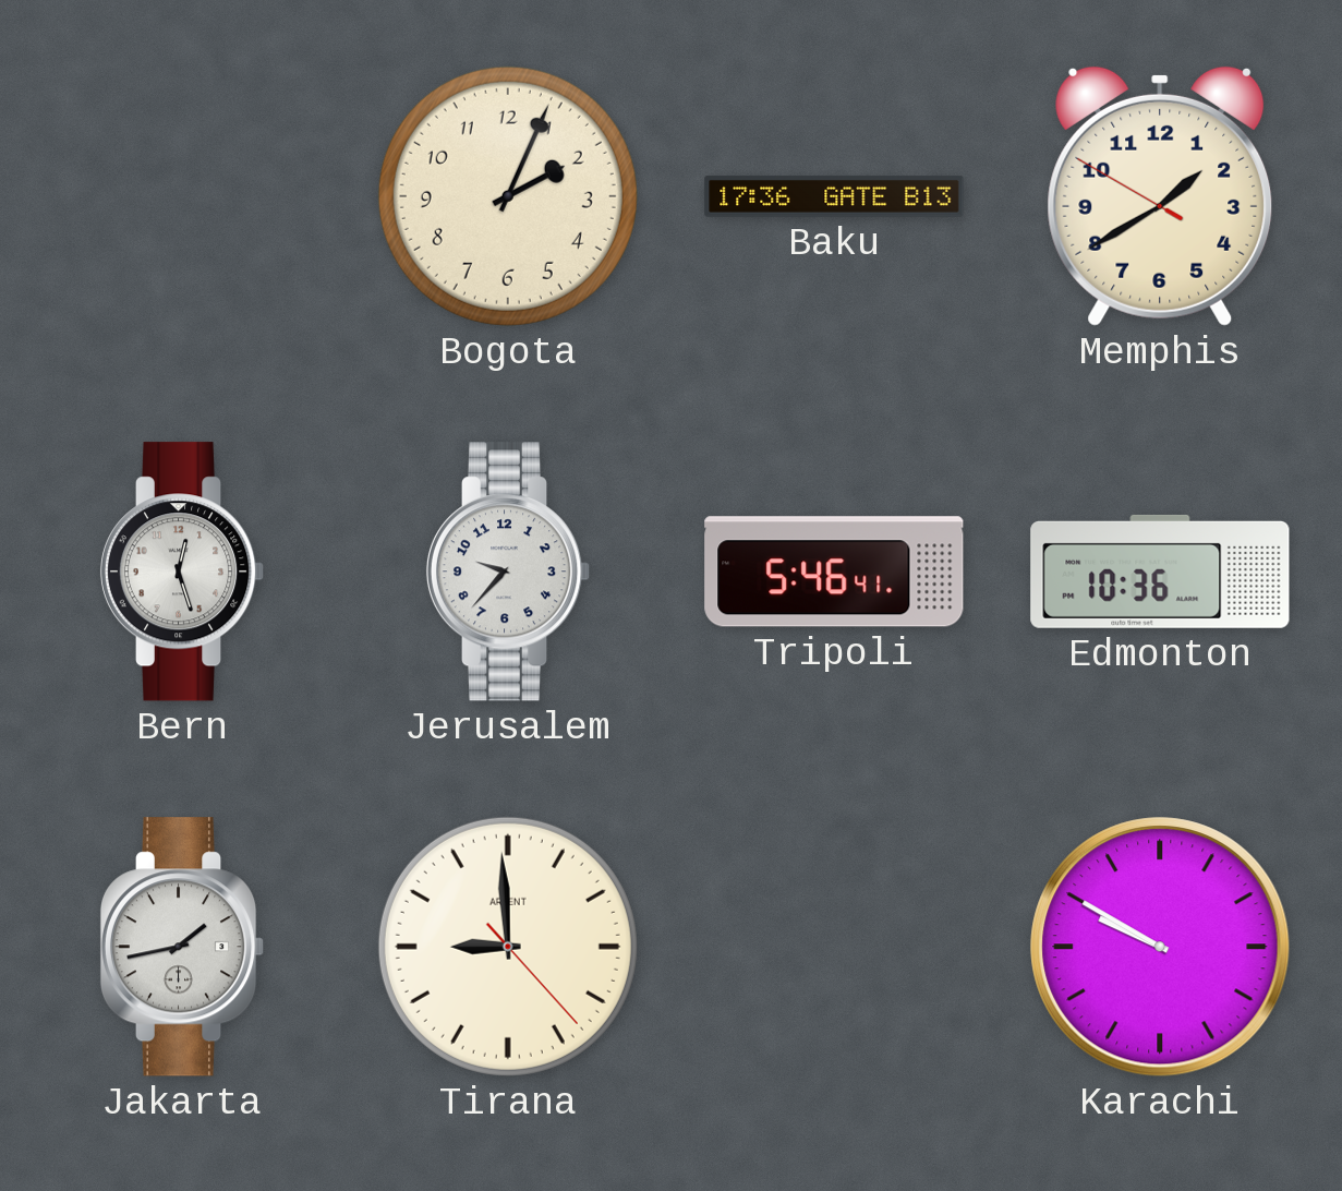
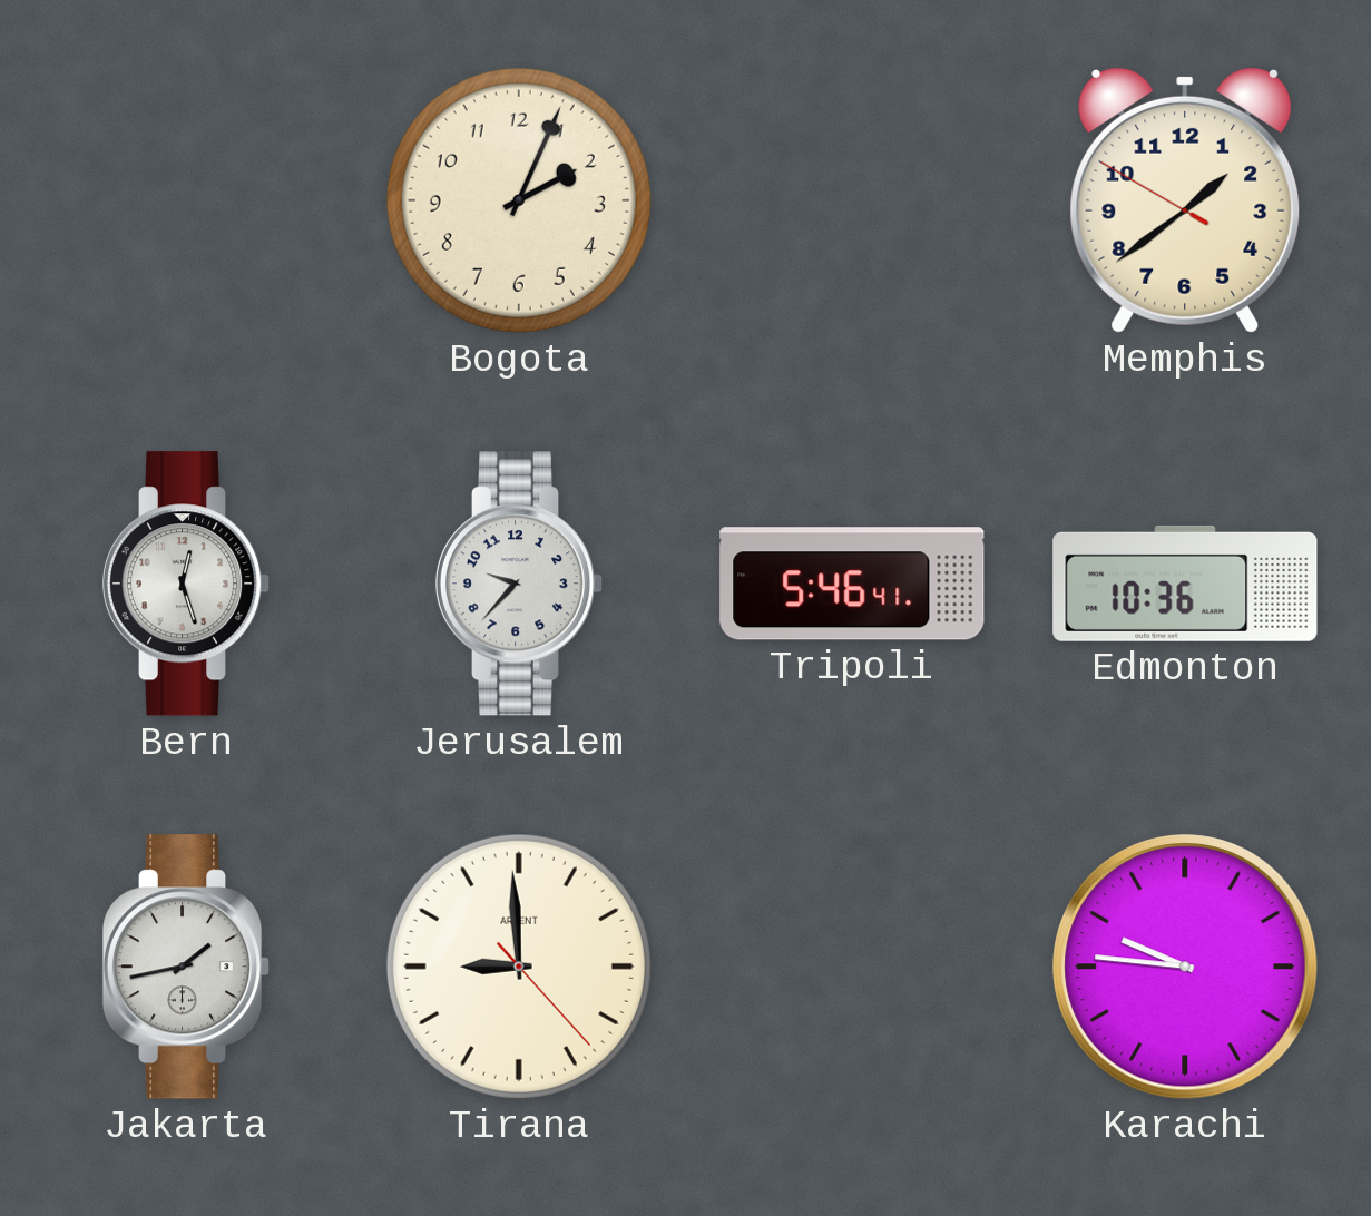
Baku: 17:36 -> none (834, 196)
Memphis: 1:39 -> 1:38 (1185, 200)
Karachi: 9:50 -> 9:46 (1185, 967)
